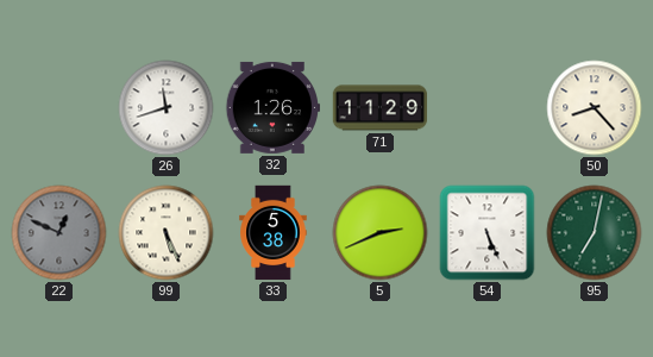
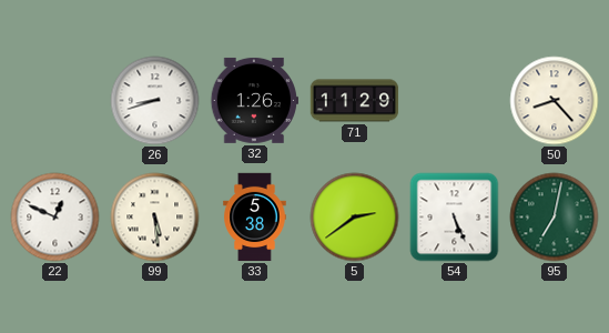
26: 11:42 -> 8:42 (155, 101)
22 dial: grey -> white (55, 218)
99: 5:26 -> 5:29 (155, 218)
5: 2:41 -> 2:39 (355, 218)
